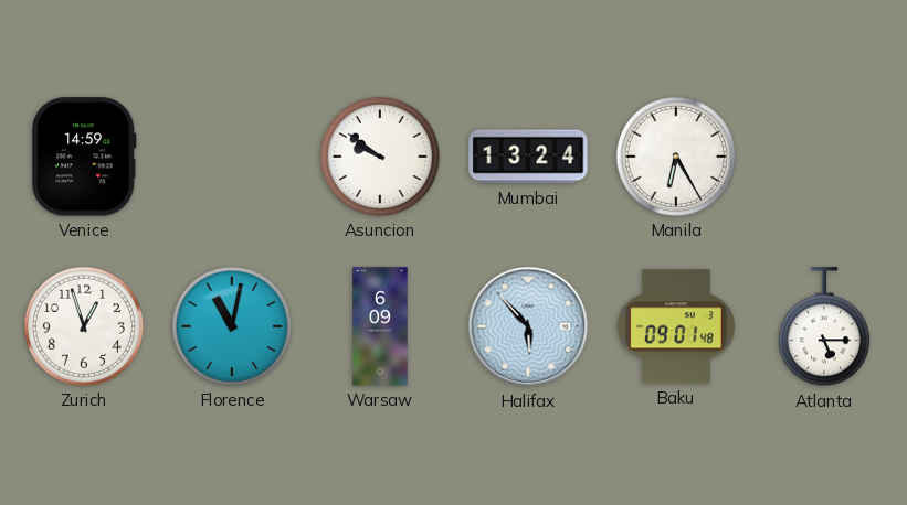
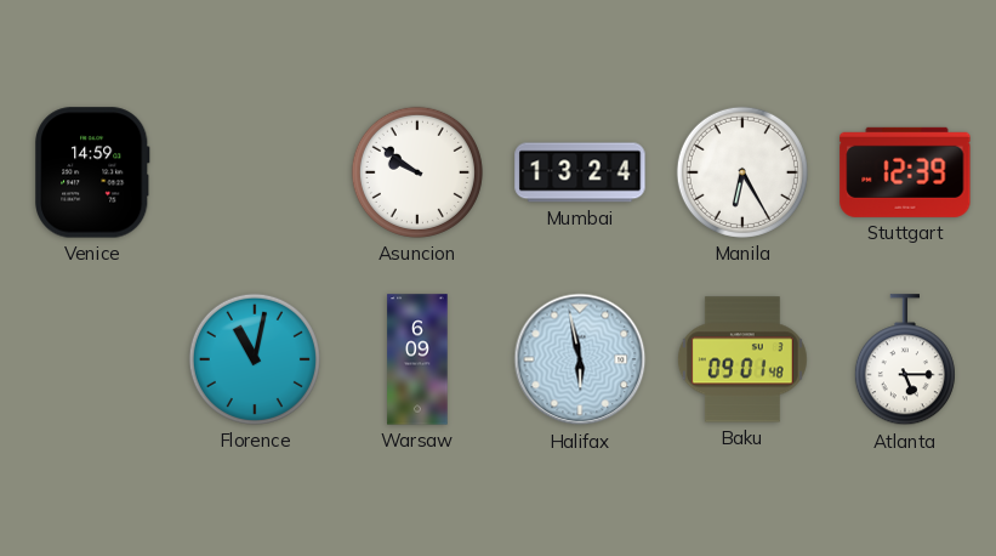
Stuttgart: none -> 12:39 (905, 172)
Zurich: 12:57 -> none (84, 326)
Halifax: 5:53 -> 5:58 (580, 359)
